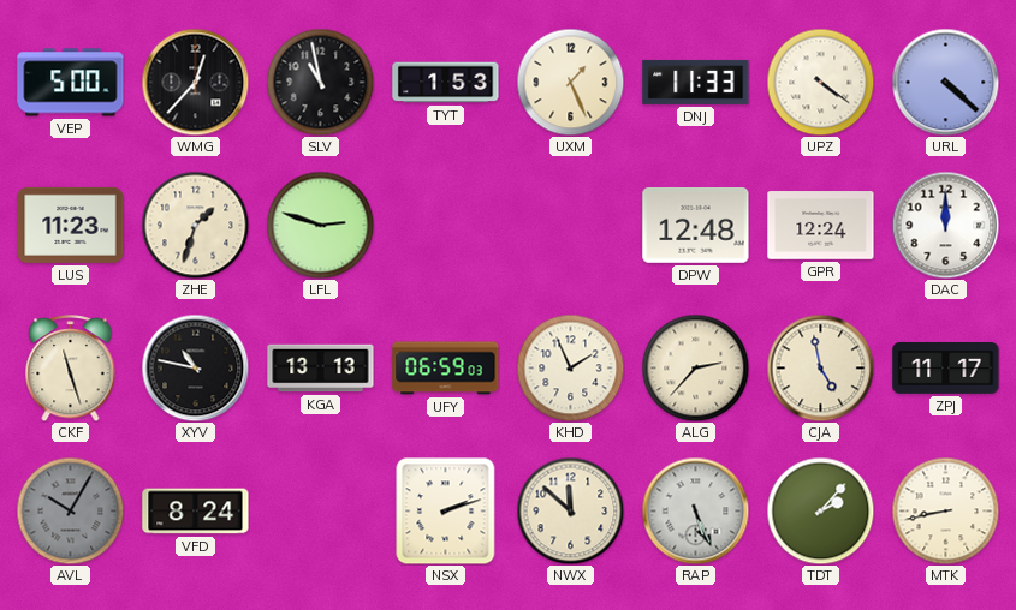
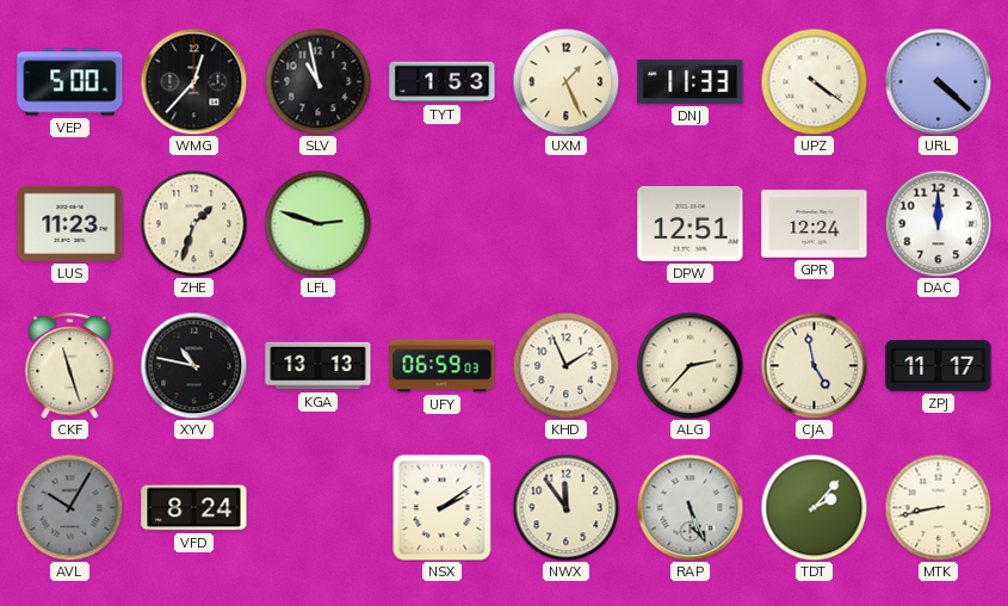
DPW: 12:48 -> 12:51 (691, 224)
NSX: 2:12 -> 2:09 (443, 507)
NWX: 11:52 -> 11:54 (565, 507)
